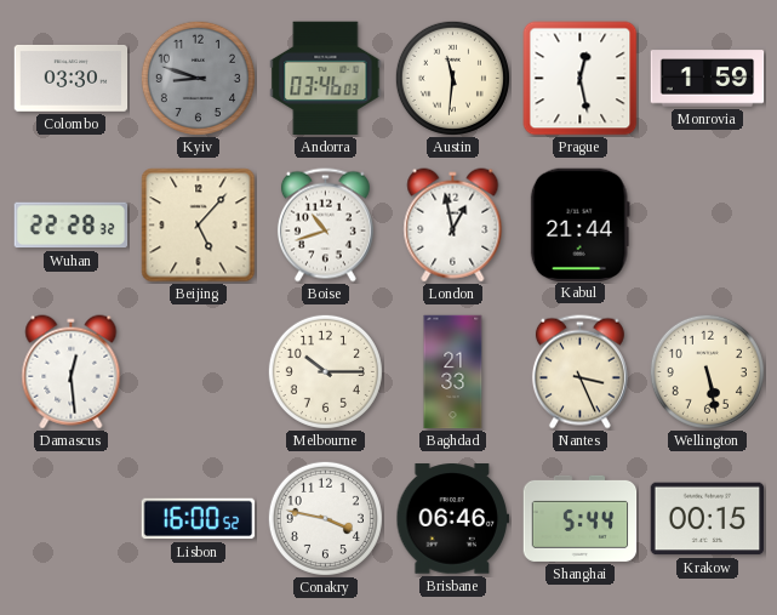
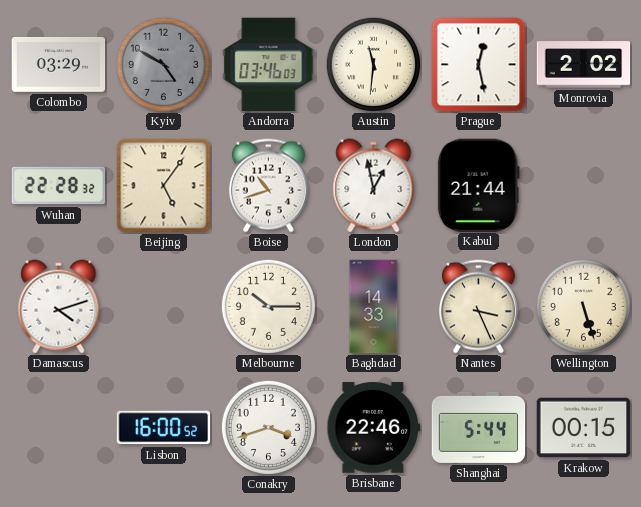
Colombo: 03:30 -> 03:29 (59, 64)
Kyiv: 8:48 -> 4:50 (163, 64)
Monrovia: 1:59 -> 2:02 (584, 65)
Beijing: 5:07 -> 5:06 (164, 186)
Damascus: 12:29 -> 4:12 (59, 307)
Baghdad: 21:33 -> 14:33 (374, 307)
Wellington: 5:28 -> 5:27 (583, 306)
Conakry: 3:47 -> 3:42 (268, 427)
Brisbane: 06:46 -> 22:46 (374, 428)
